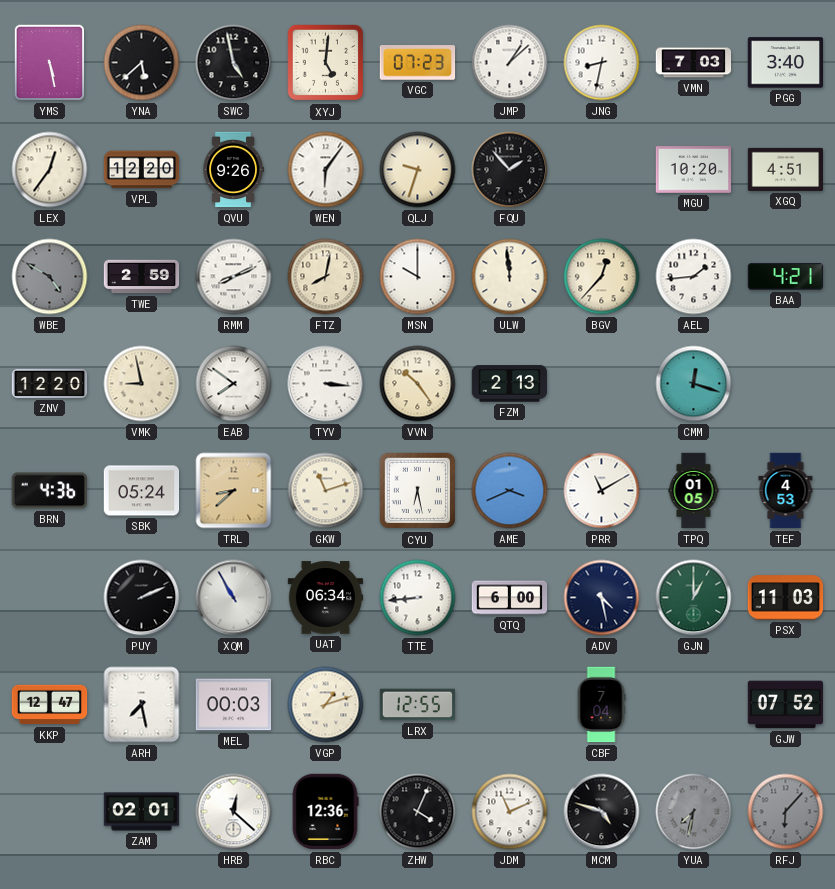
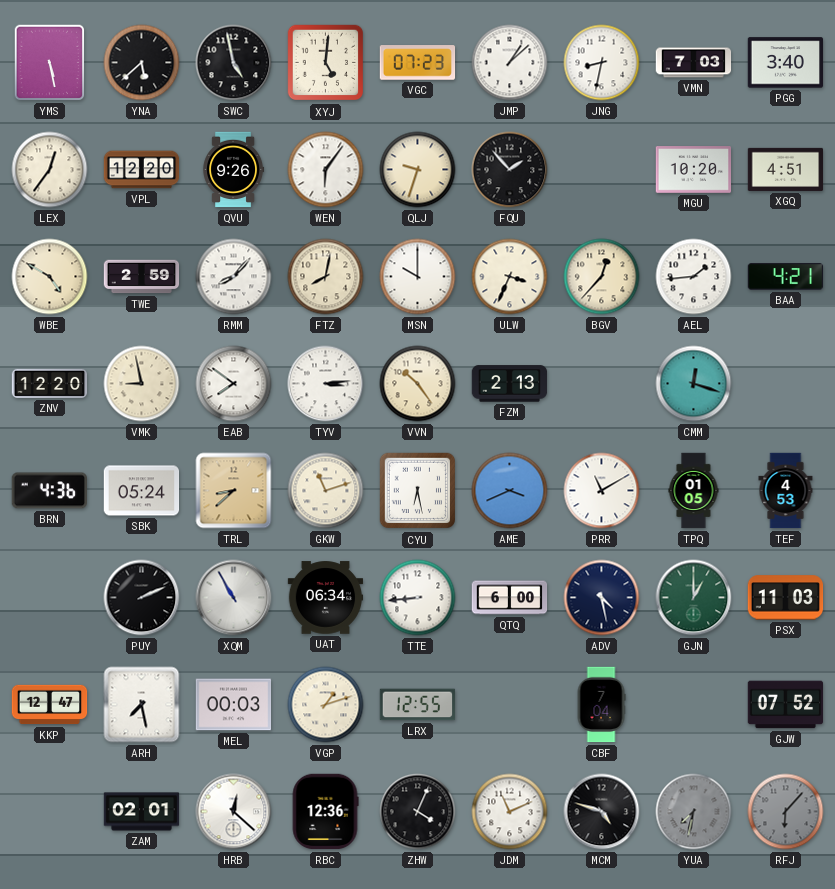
WBE dial: grey -> cream (50, 277)
RMM: 8:11 -> 8:07 (234, 277)
ULW: 11:59 -> 3:34 (510, 277)
TYV: 3:16 -> 3:14 (326, 384)
